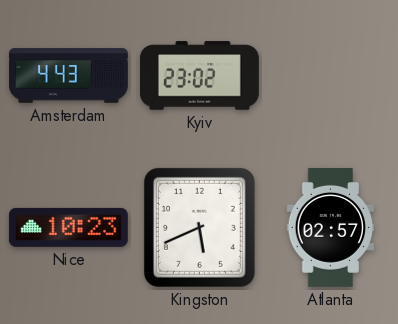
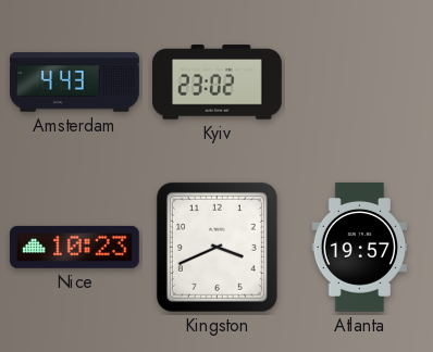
Kingston: 5:41 -> 3:41 (216, 247)
Atlanta: 02:57 -> 19:57 (360, 247)
